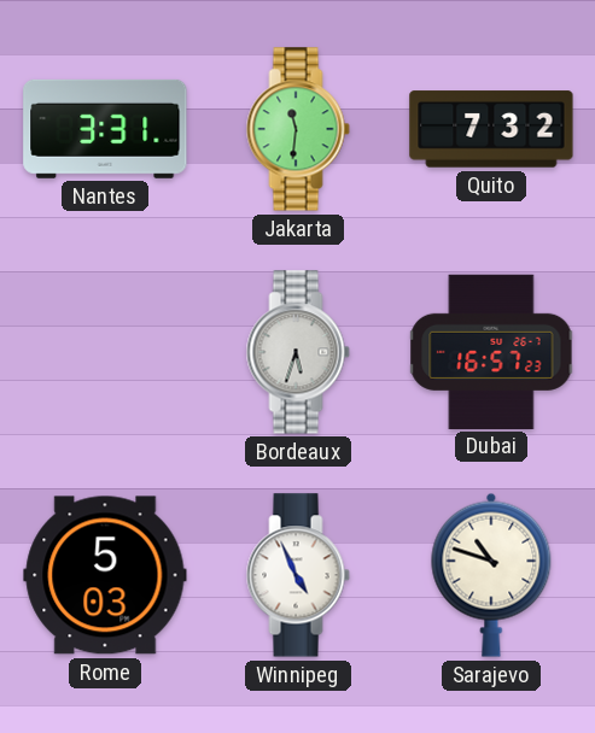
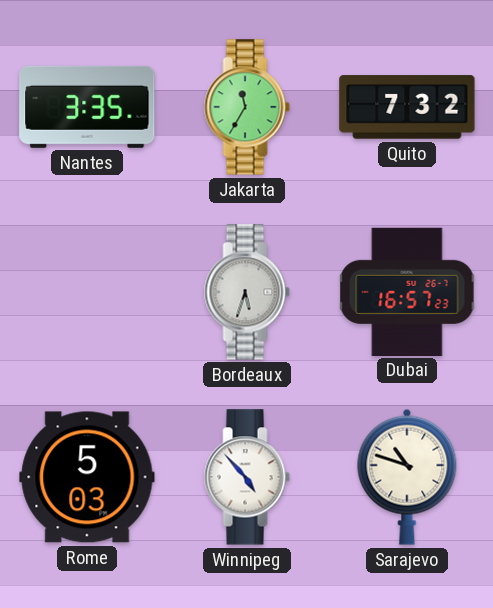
Nantes: 3:31 -> 3:35 (87, 107)
Jakarta: 11:31 -> 11:35 (247, 107)
Winnipeg: 4:56 -> 4:53 (247, 477)
